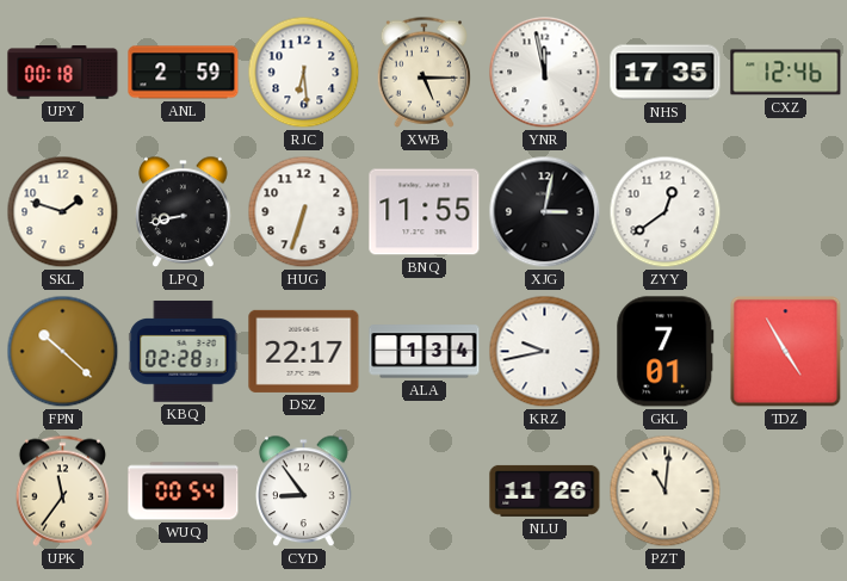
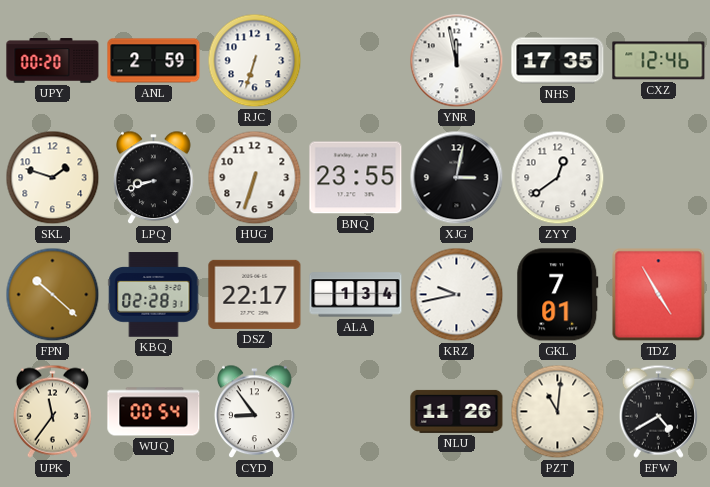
UPY: 00:18 -> 00:20 (53, 61)
RJC: 6:29 -> 6:33 (255, 61)
XWB: 5:15 -> none (423, 72)
LPQ: 8:43 -> 8:42 (154, 178)
BNQ: 11:55 -> 23:55 (356, 178)
EFW: none -> 4:40 (658, 411)
